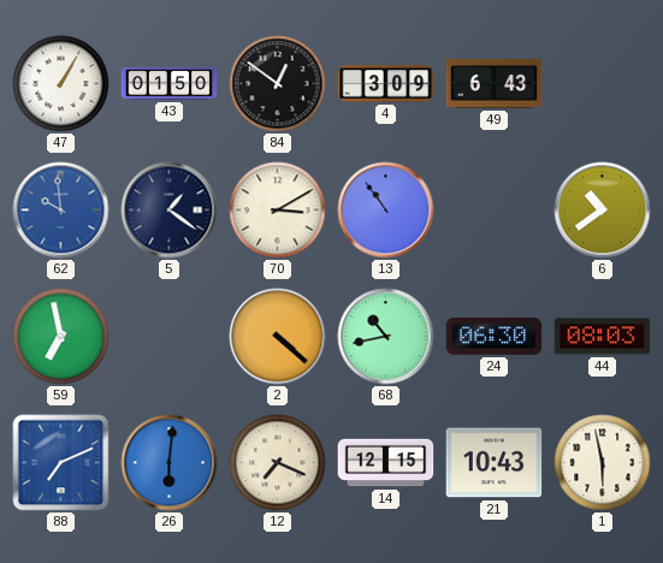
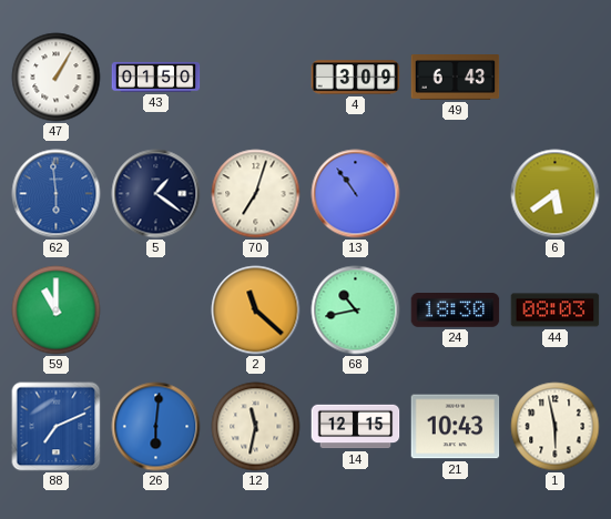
84: 12:51 -> none (278, 84)
62: 9:59 -> 5:59 (57, 194)
70: 3:10 -> 7:03 (256, 194)
6: 10:39 -> 5:39 (556, 194)
59: 6:58 -> 11:00 (57, 311)
2: 4:22 -> 11:22 (256, 311)
24: 06:30 -> 18:30 (456, 311)
12: 7:19 -> 11:32 (256, 427)
